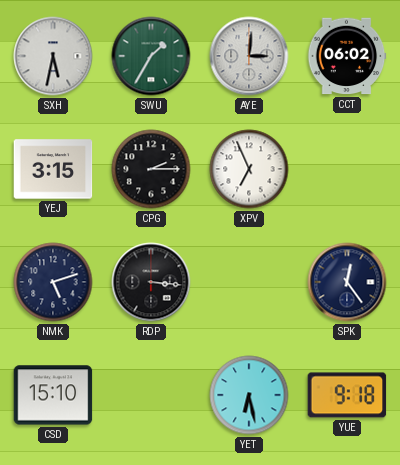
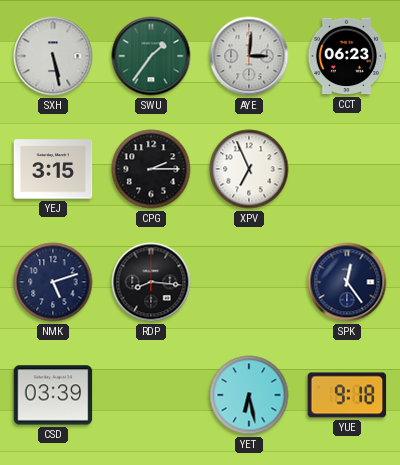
SXH: 5:32 -> 5:28 (53, 56)
SWU: 1:35 -> 1:36 (151, 56)
CCT: 06:02 -> 06:23 (347, 56)
RDP: 3:16 -> 8:16 (151, 282)
CSD: 15:10 -> 03:39 (53, 395)
